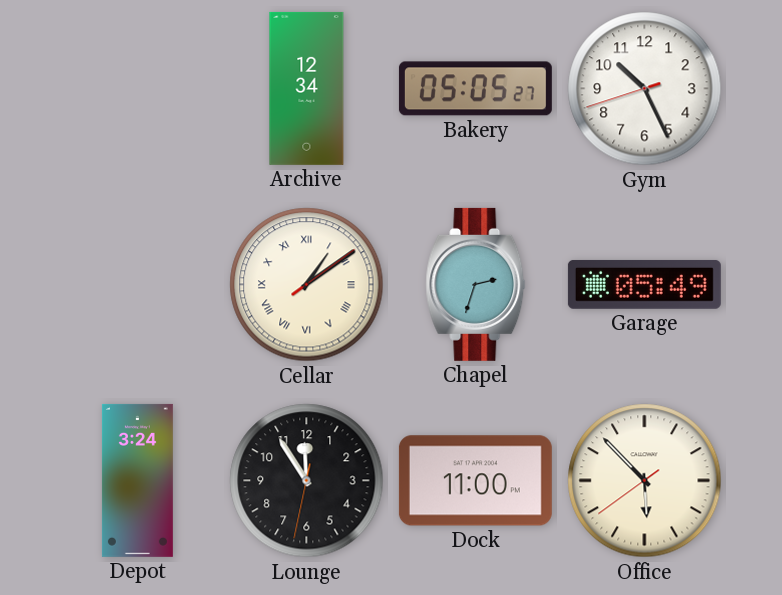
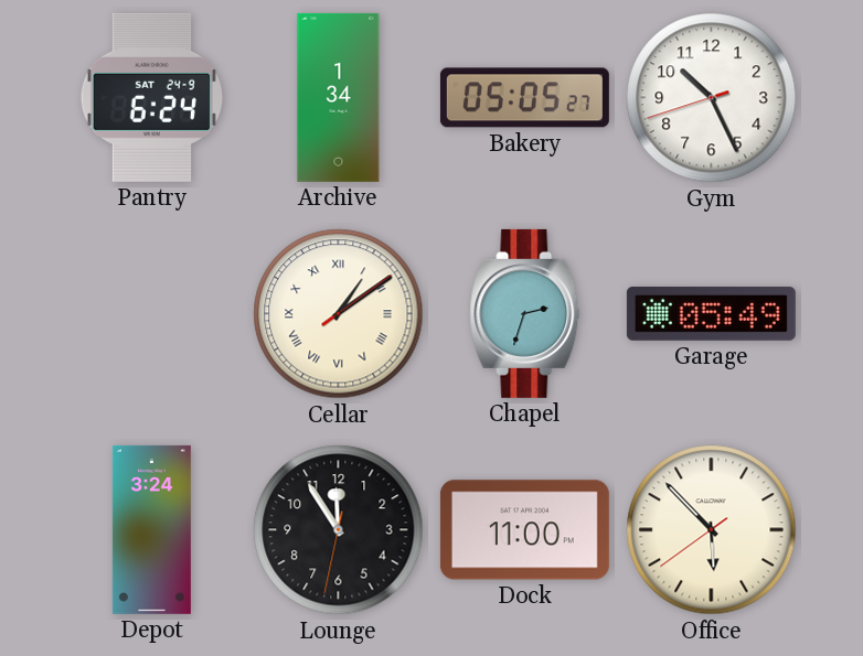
Pantry: none -> 6:24 (151, 97)
Archive: 12:34 -> 1:34 (339, 97)
